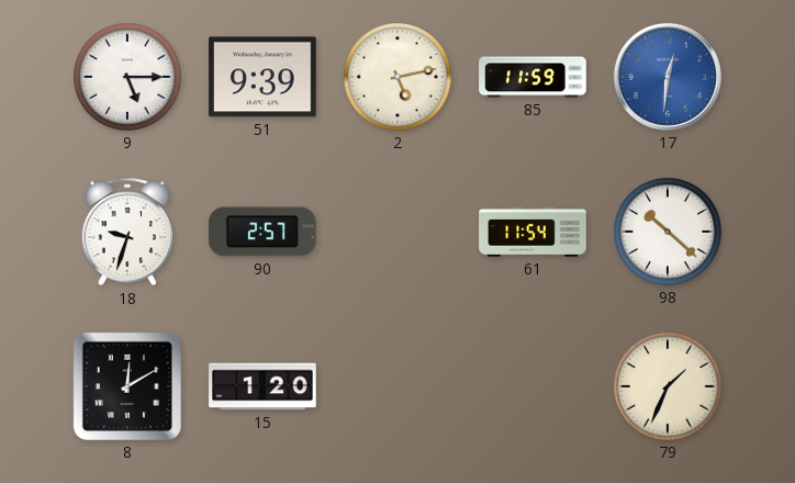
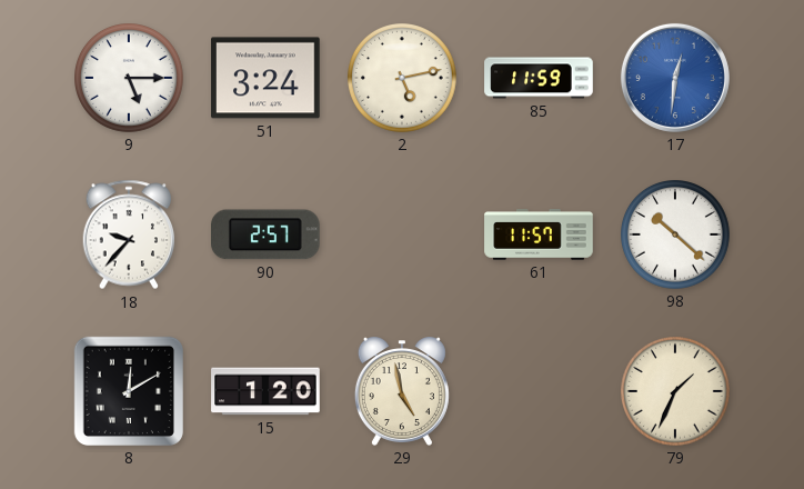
51: 9:39 -> 3:24 (265, 78)
18: 9:33 -> 9:37 (129, 234)
61: 11:54 -> 11:57 (539, 234)
29: none -> 4:58 (402, 391)
